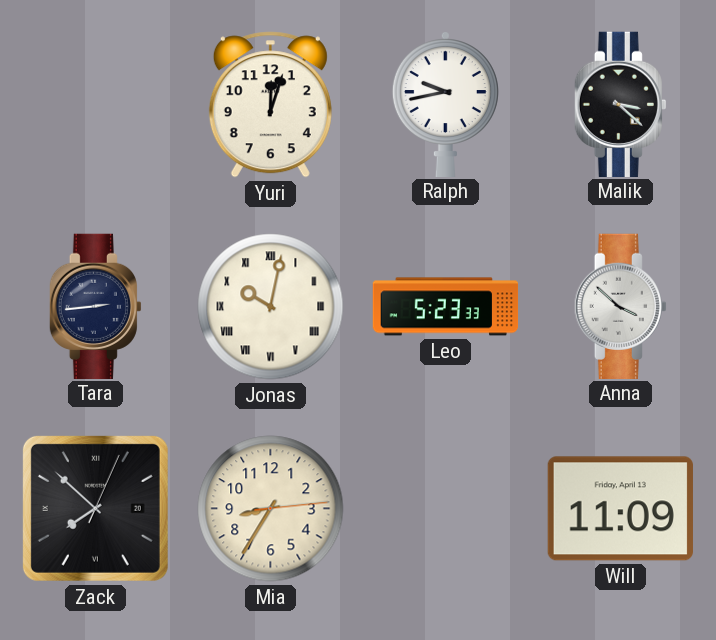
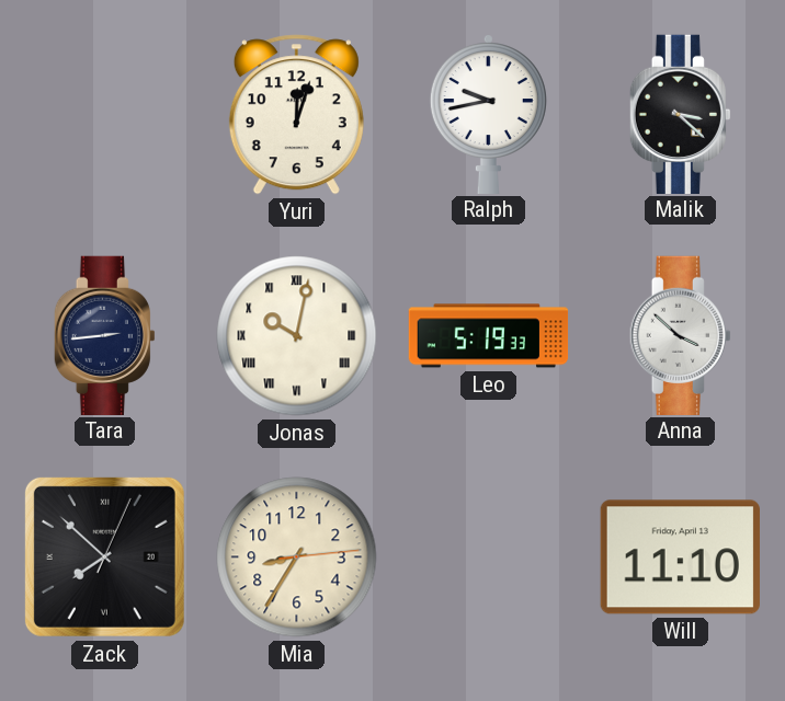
Leo: 5:23 -> 5:19 (489, 336)
Will: 11:09 -> 11:10 (680, 558)
